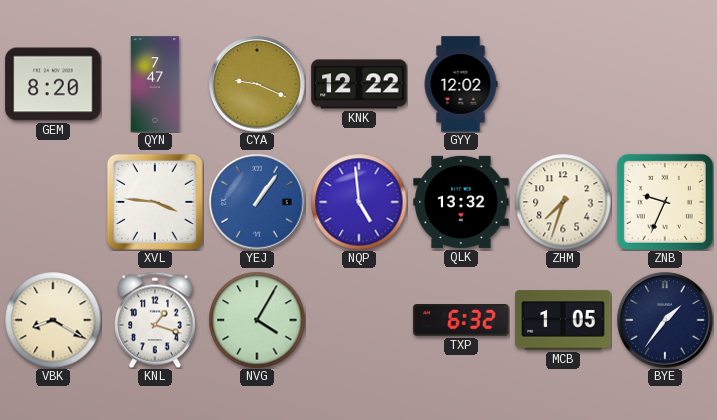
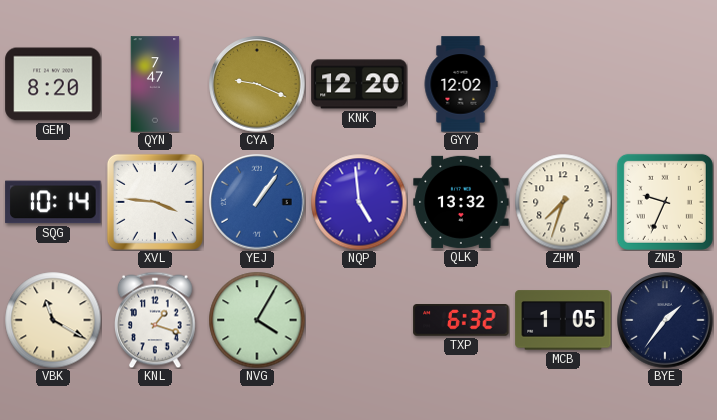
KNK: 12:22 -> 12:20 (359, 84)
SQG: none -> 10:14 (53, 202)
VBK: 8:20 -> 11:20 (53, 320)
